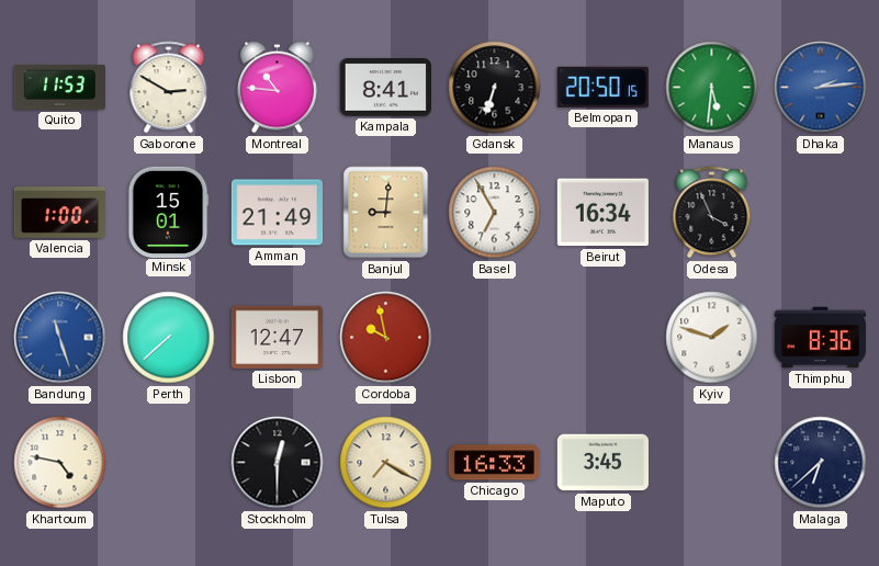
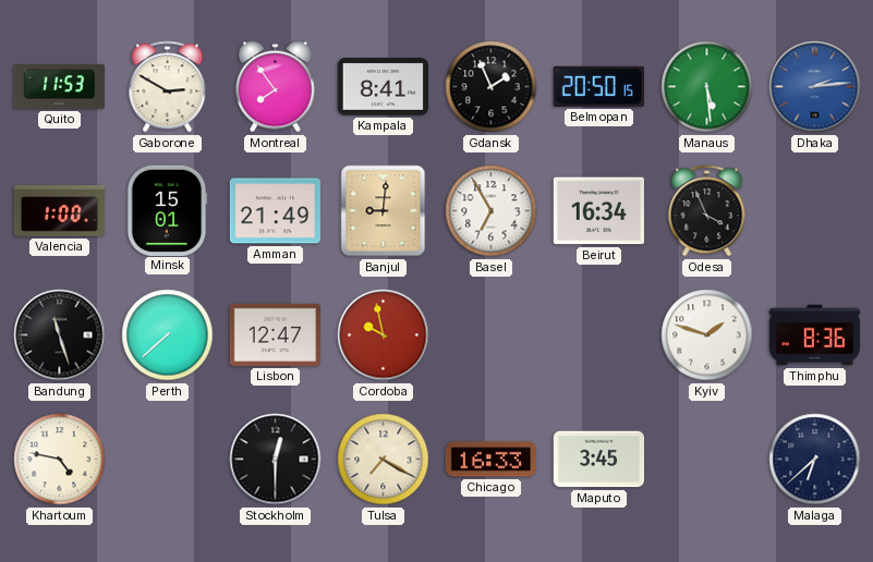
Montreal: 10:46 -> 7:54 (275, 87)
Gdansk: 6:33 -> 1:56 (492, 87)
Manaus: 5:31 -> 5:29 (707, 87)
Bandung dial: blue -> black (60, 335)
